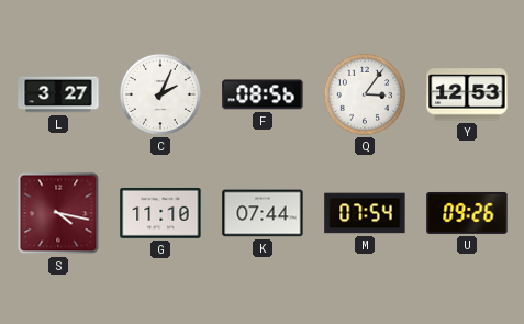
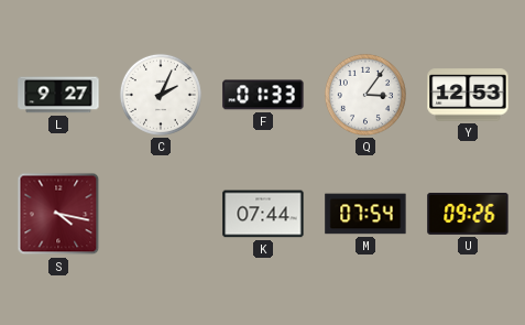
L: 3:27 -> 9:27 (58, 95)
F: 08:56 -> 01:33 (263, 95)
G: 11:10 -> none (160, 213)
